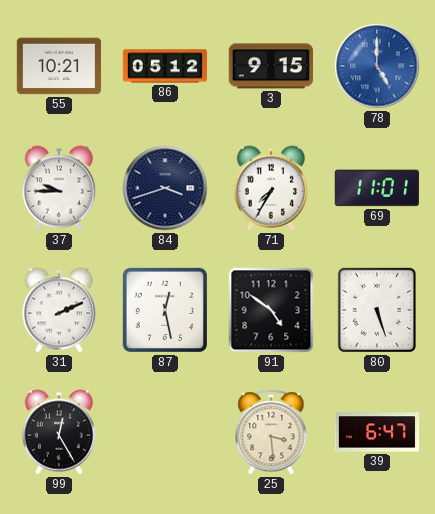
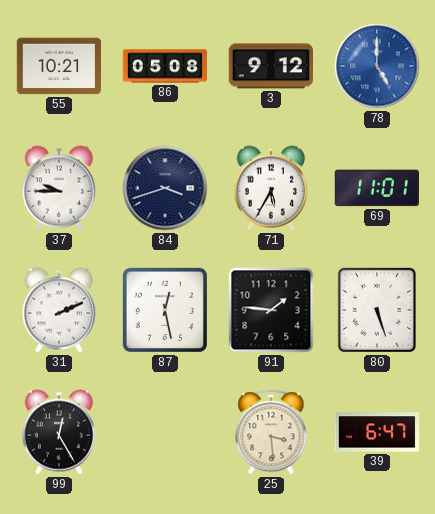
86: 05:12 -> 05:08 (165, 66)
3: 9:15 -> 9:12 (270, 66)
71: 7:35 -> 5:35 (270, 188)
91: 4:51 -> 1:46 (271, 310)
